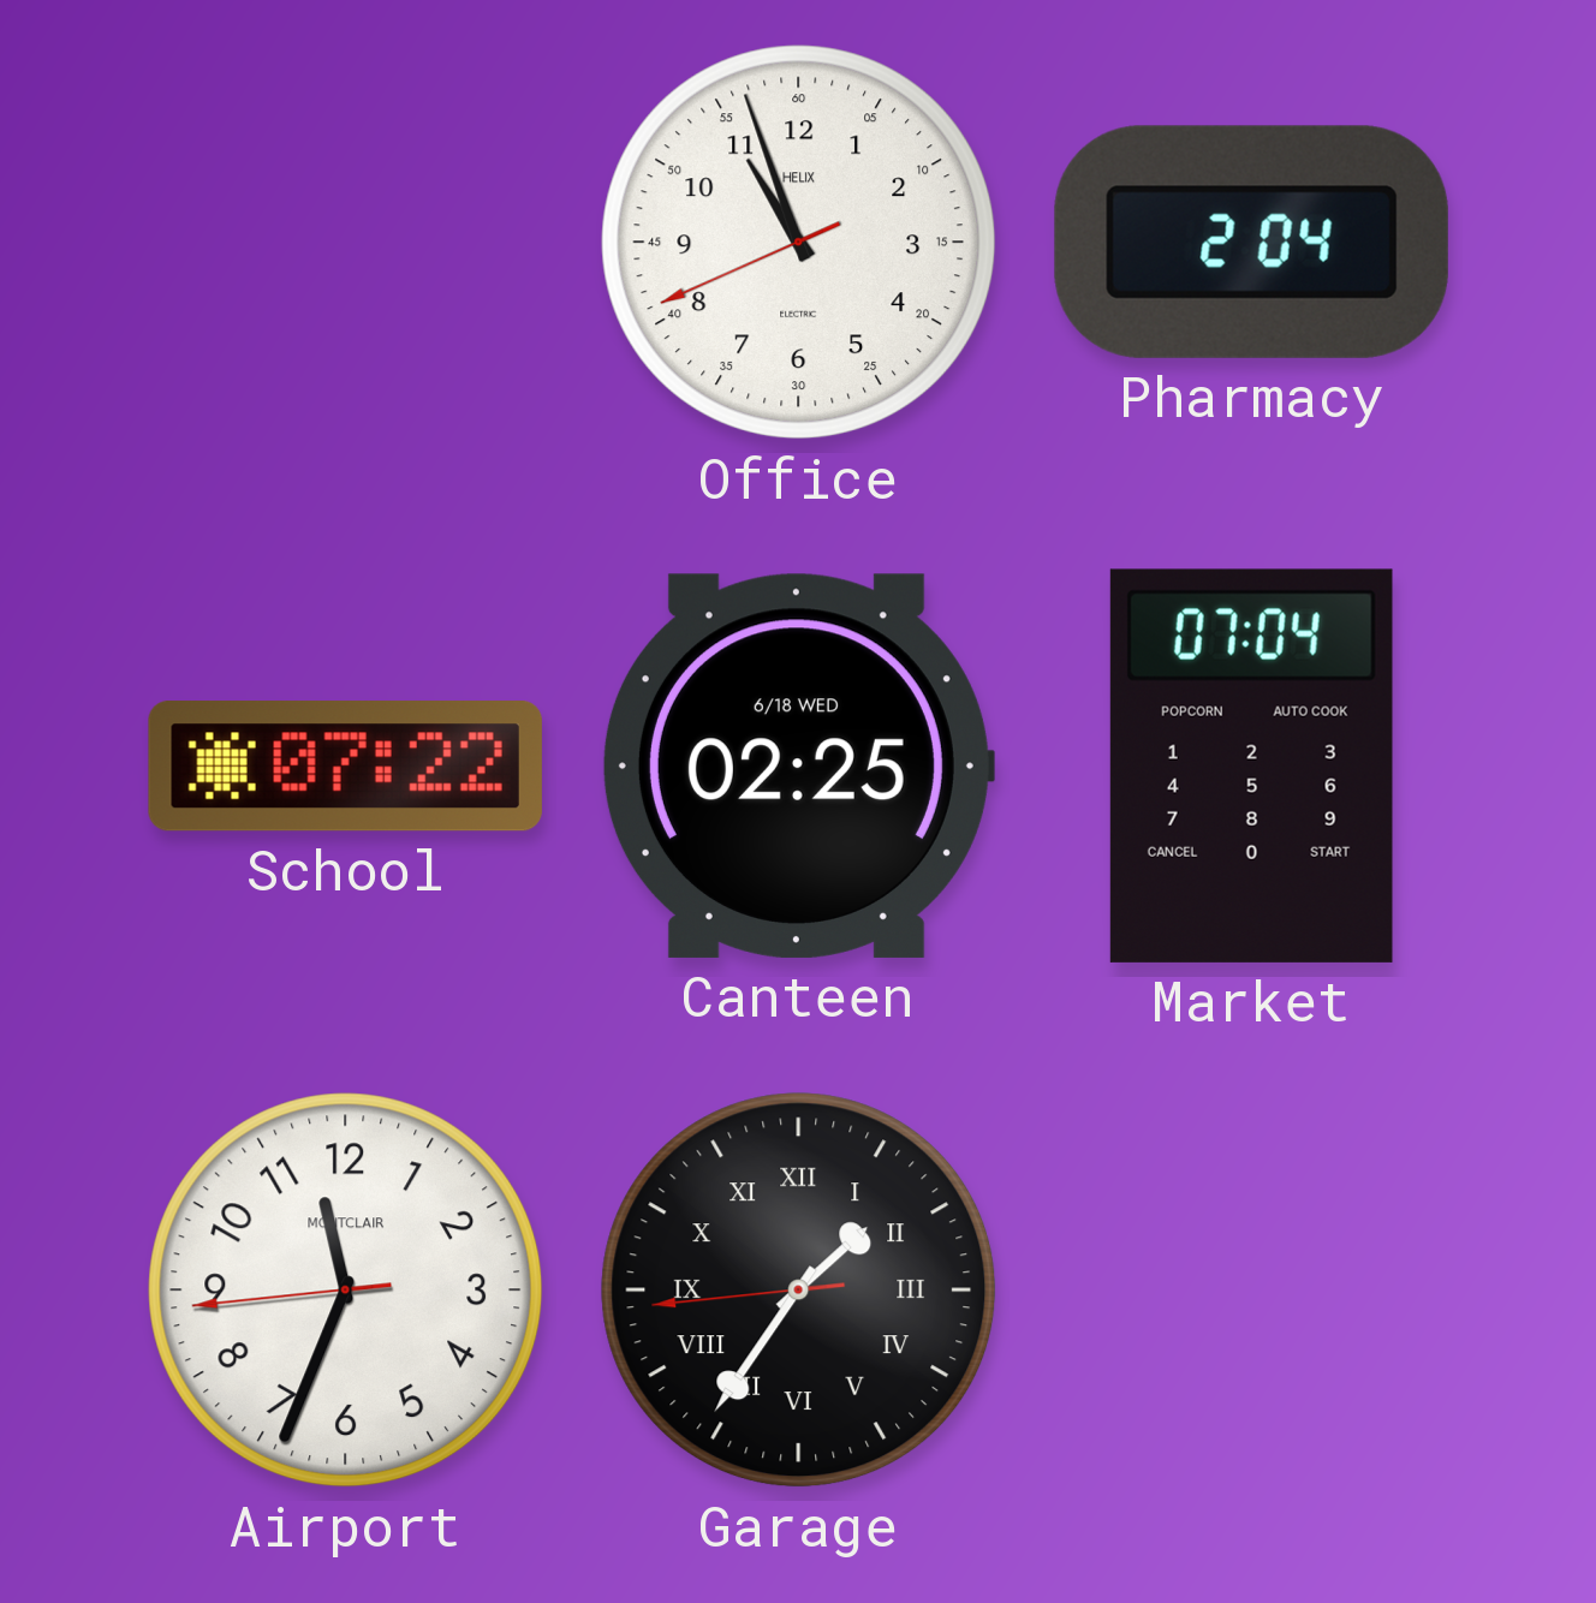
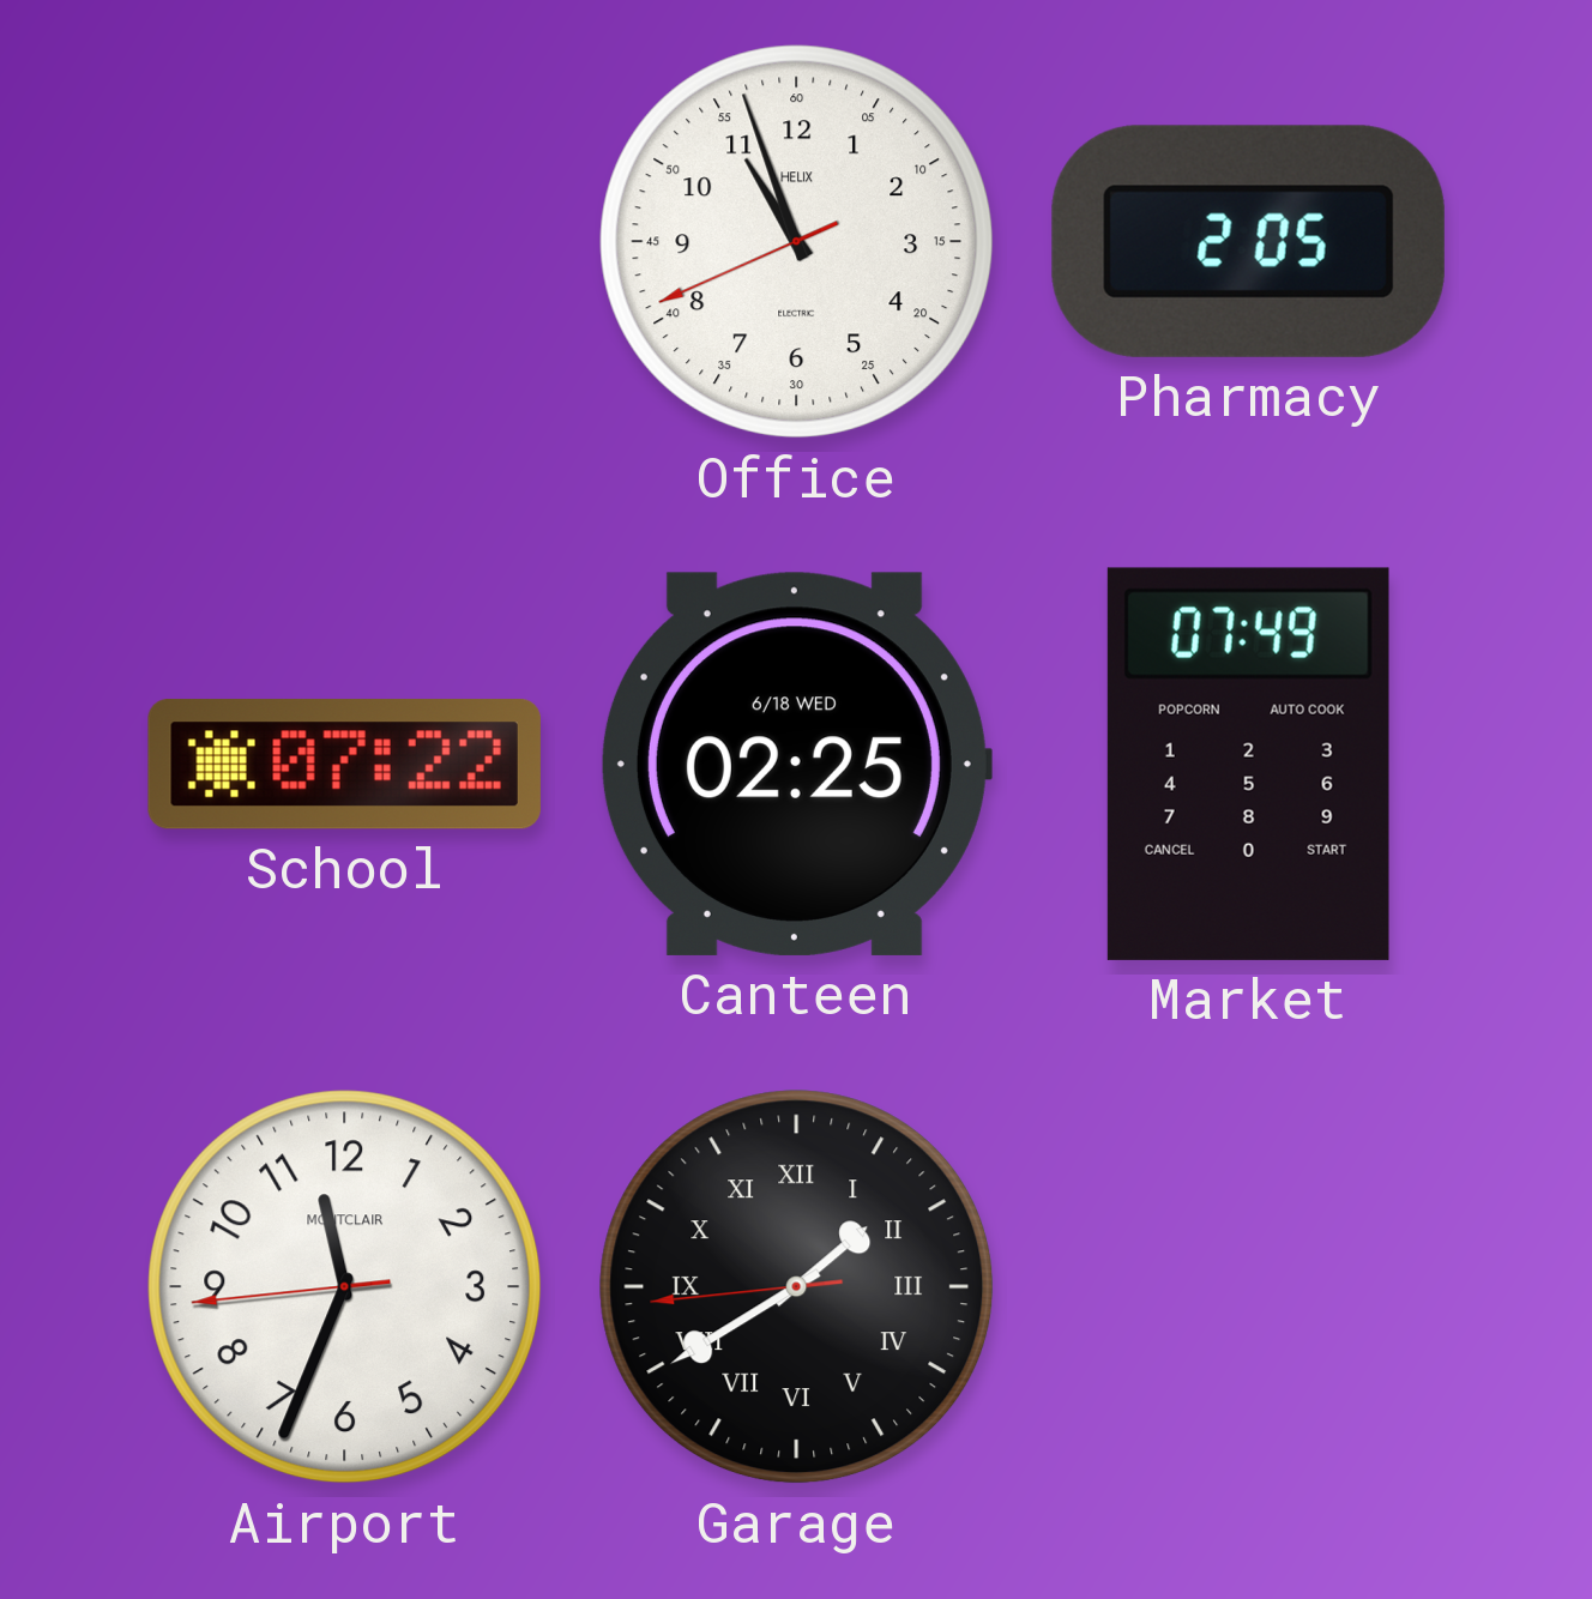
Pharmacy: 2:04 -> 2:05 (1248, 241)
Market: 07:04 -> 07:49 (1248, 764)
Garage: 1:35 -> 1:39 (797, 1287)
